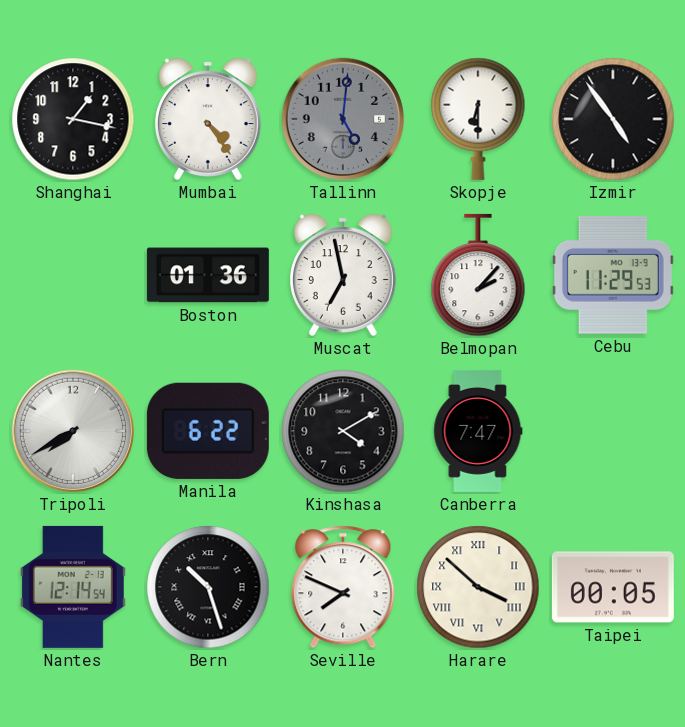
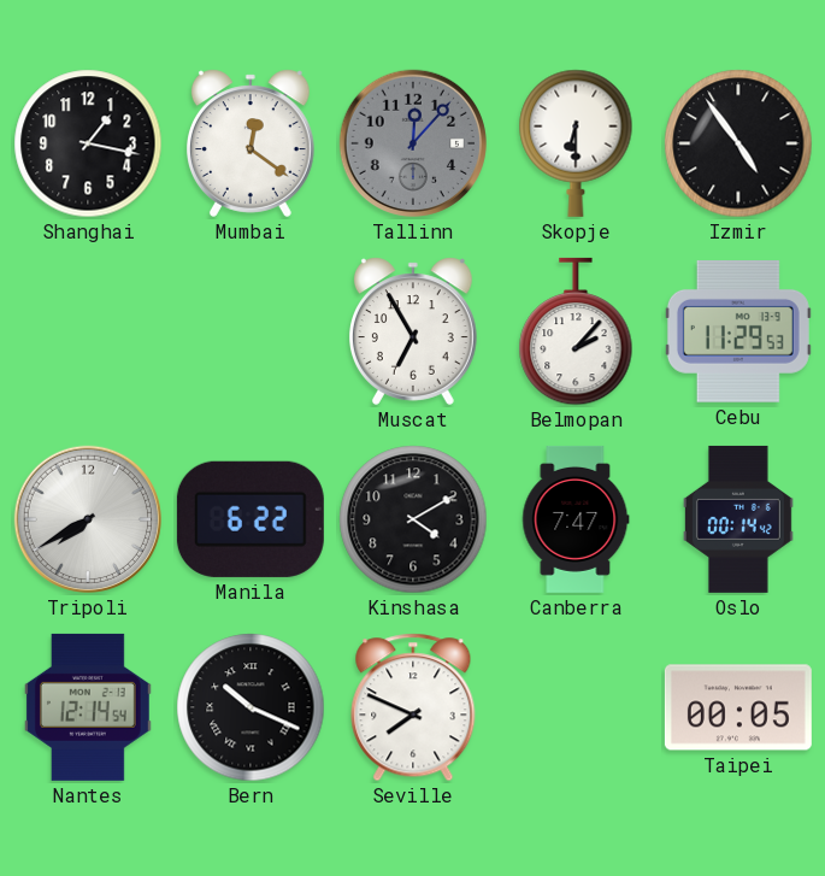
Mumbai: 4:24 -> 12:21 (251, 143)
Tallinn: 5:01 -> 12:07 (413, 143)
Boston: 01:36 -> none (208, 275)
Muscat: 6:58 -> 6:55 (413, 331)
Oslo: none -> 00:14 (738, 519)
Bern: 10:27 -> 10:19 (251, 707)
Harare: 3:52 -> none (478, 587)
